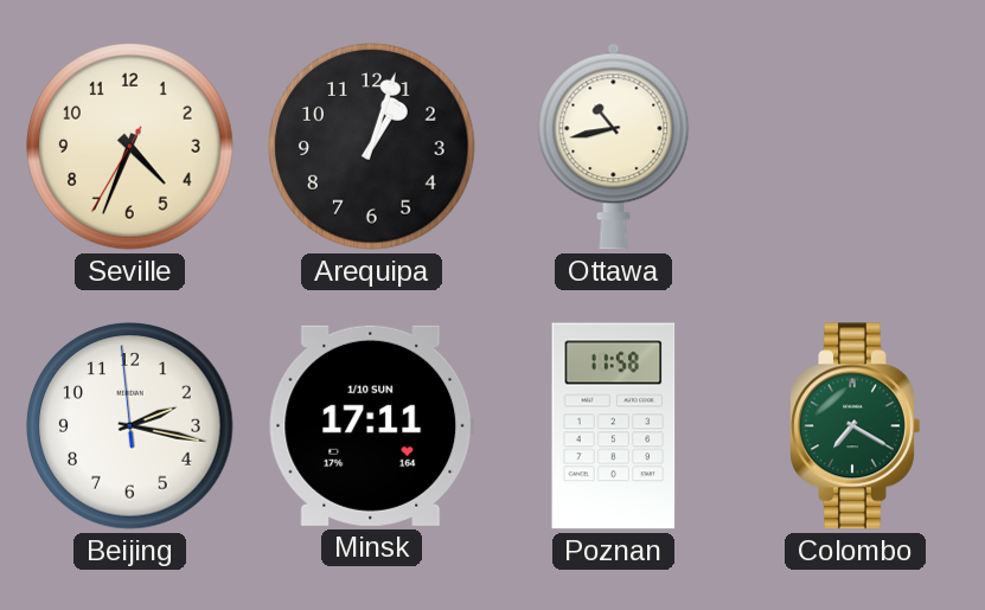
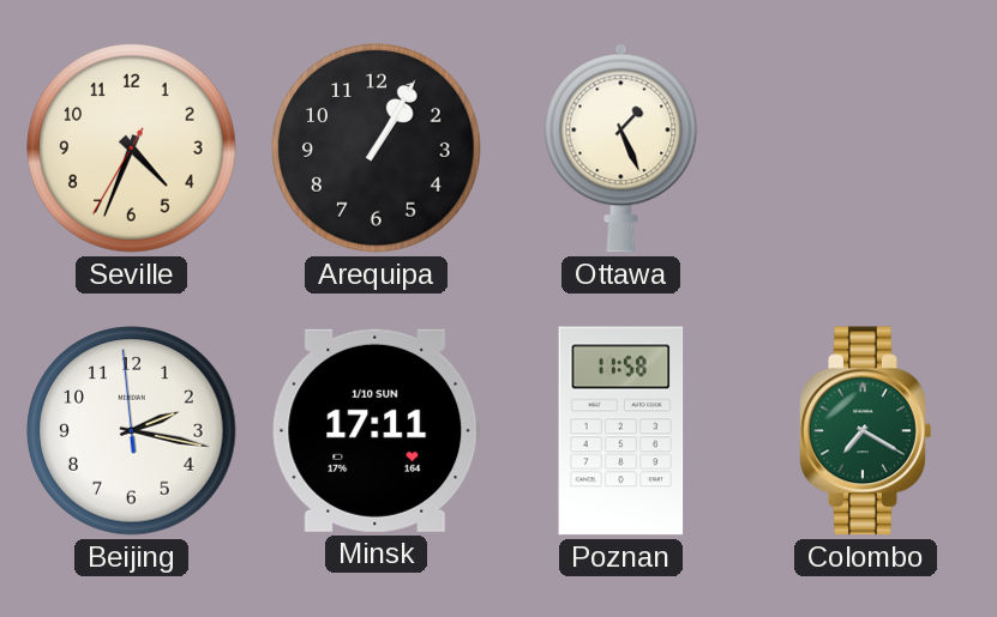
Arequipa: 1:03 -> 1:05 (377, 149)
Ottawa: 10:43 -> 1:26 (621, 149)
